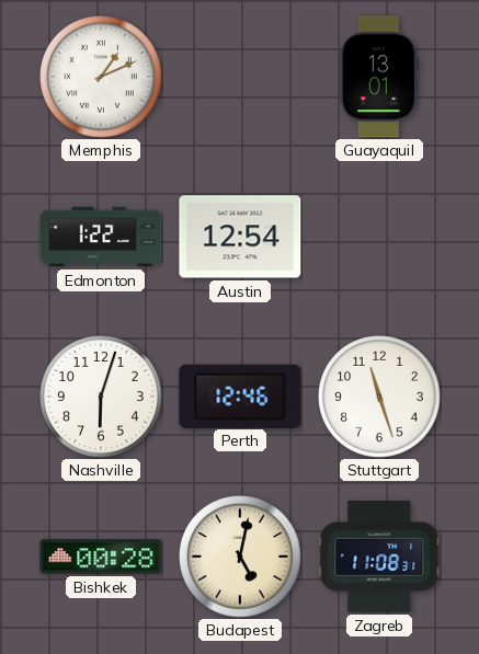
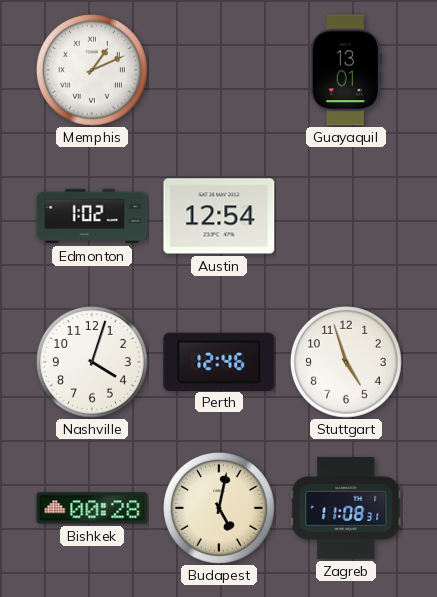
Edmonton: 1:22 -> 1:02 (92, 216)
Nashville: 6:03 -> 4:03 (93, 363)
Stuttgart: 11:27 -> 4:57 (347, 363)
